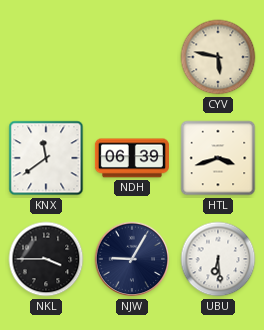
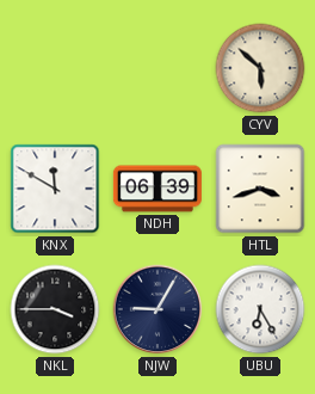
CYV: 5:47 -> 5:52 (260, 68)
KNX: 11:39 -> 11:50 (55, 189)
UBU: 6:29 -> 6:25 (260, 309)
